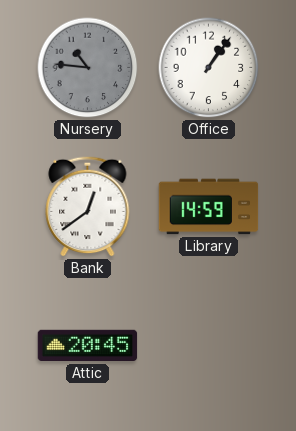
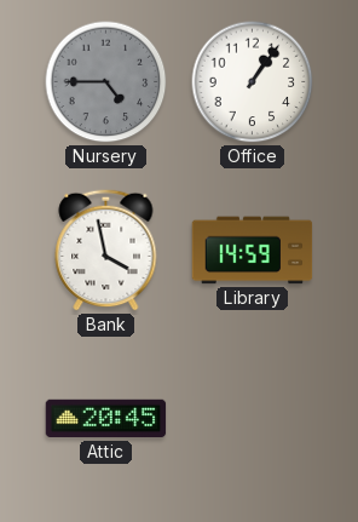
Nursery: 10:46 -> 4:45 (106, 82)
Bank: 12:39 -> 3:58 (106, 249)
